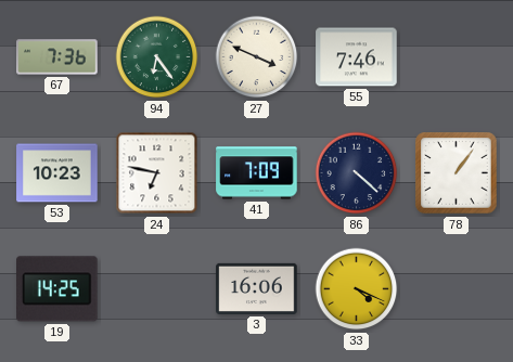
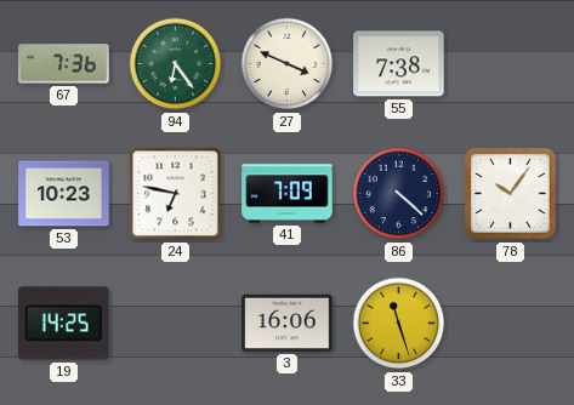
55: 7:46 -> 7:38 (399, 64)
78: 1:06 -> 10:06 (511, 194)
33: 4:19 -> 11:27 (399, 324)
